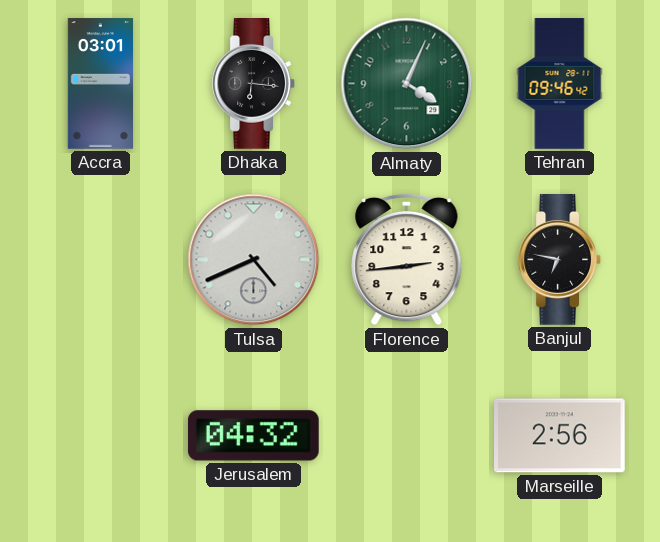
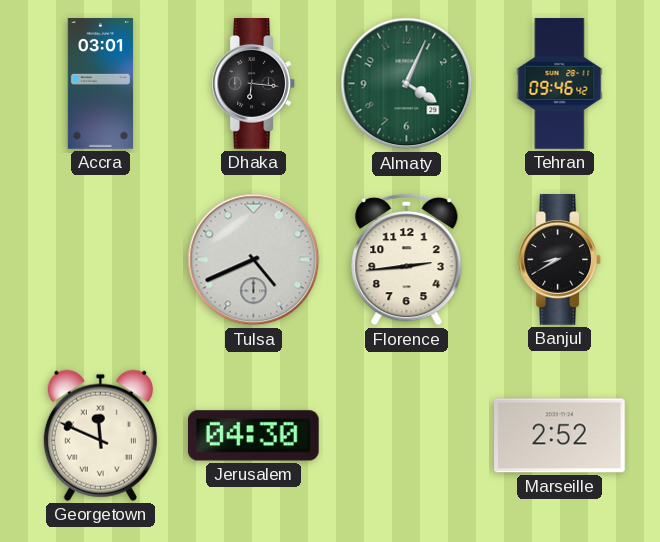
Banjul: 6:47 -> 8:40 (559, 260)
Georgetown: none -> 11:49 (100, 435)
Jerusalem: 04:32 -> 04:30 (254, 436)
Marseille: 2:56 -> 2:52 (560, 436)
